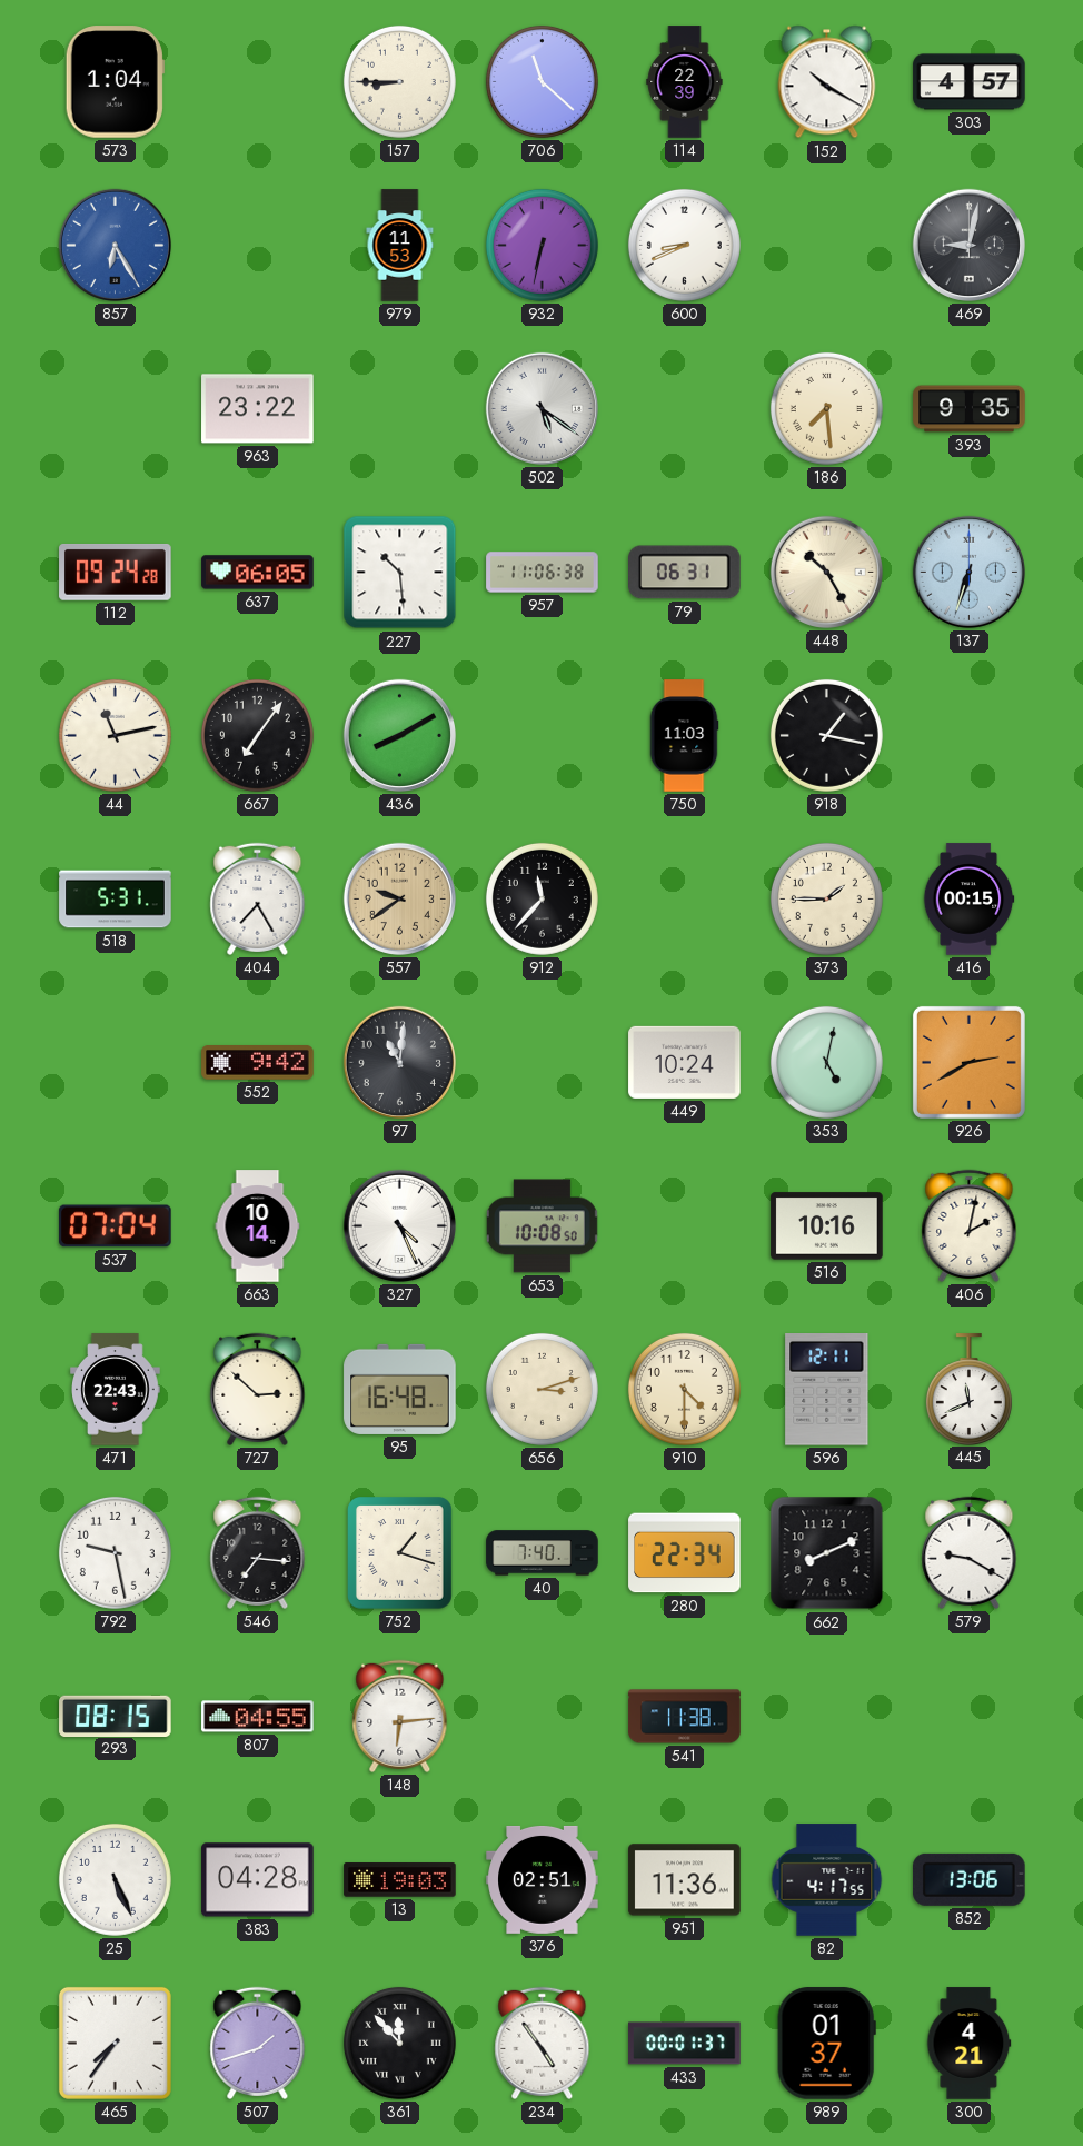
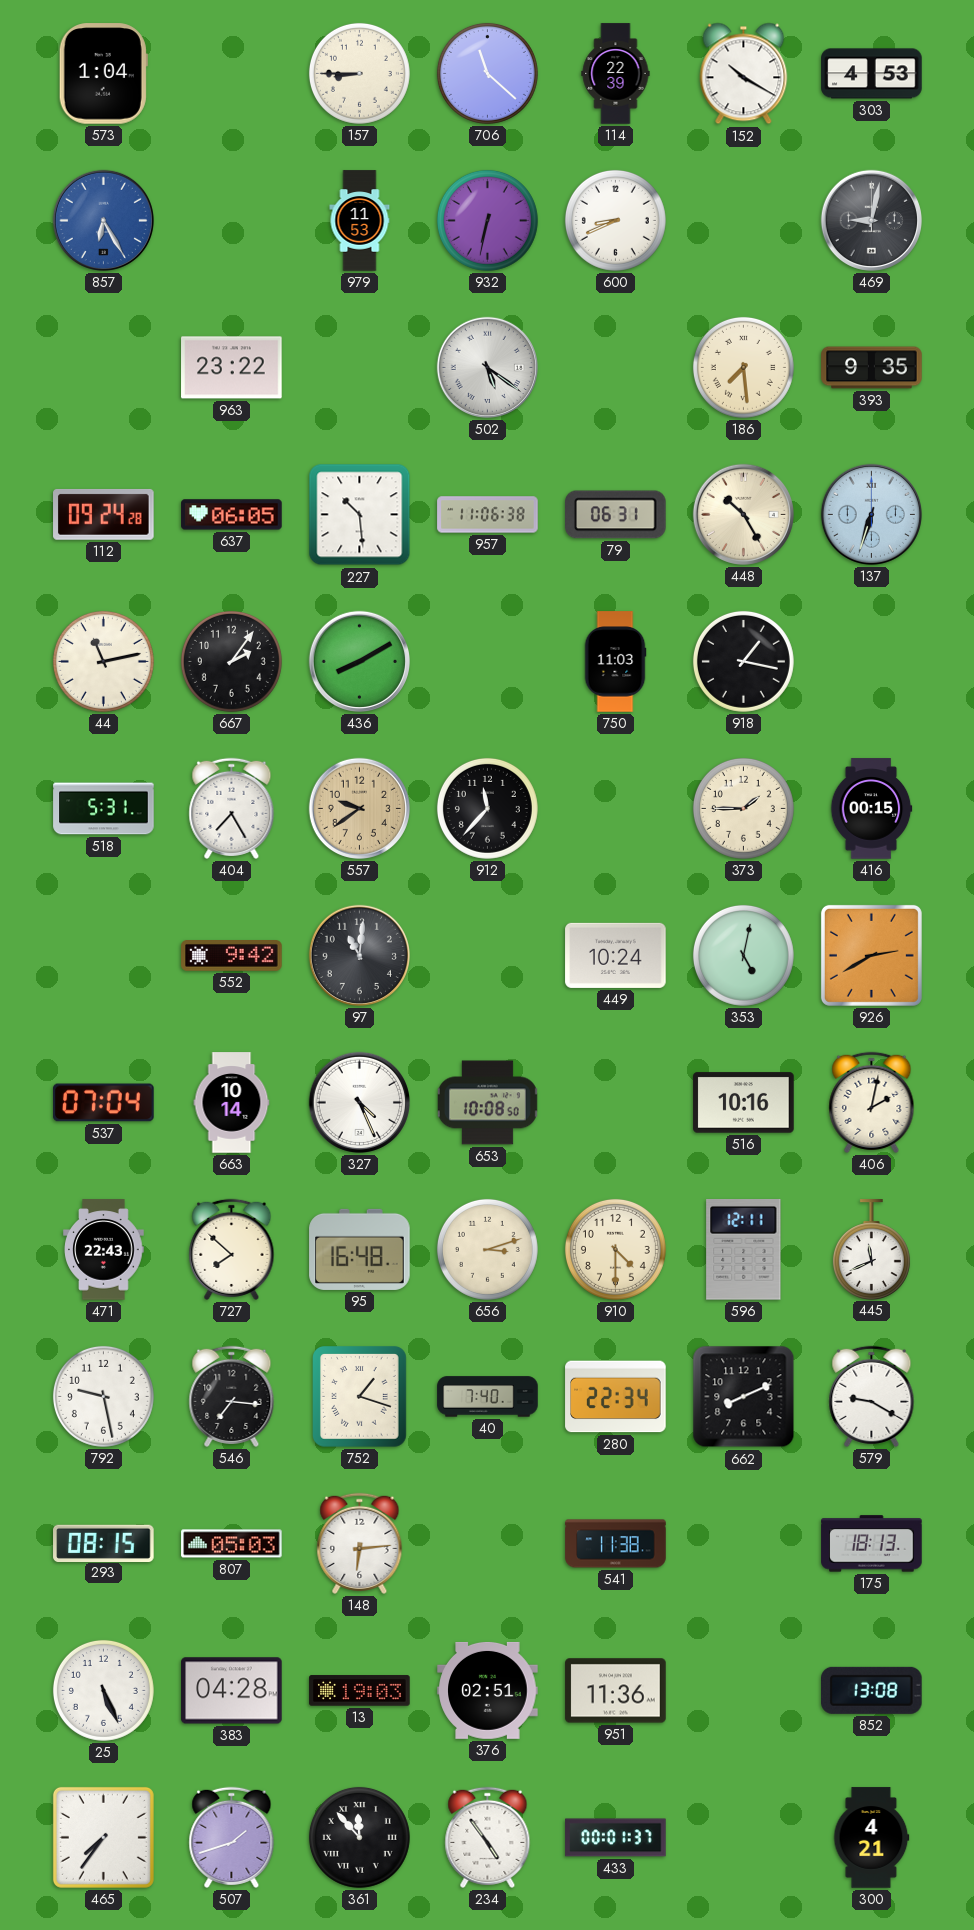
303: 4:57 -> 4:53 (872, 74)
667: 7:06 -> 2:06 (231, 661)
727: 2:52 -> 7:52 (232, 1249)
807: 04:55 -> 05:03 (232, 1544)
175: none -> 18:13 (872, 1544)
82: 4:17 -> none (827, 1880)
852: 13:06 -> 13:08 (872, 1690)
989: 01:37 -> none (826, 2044)
